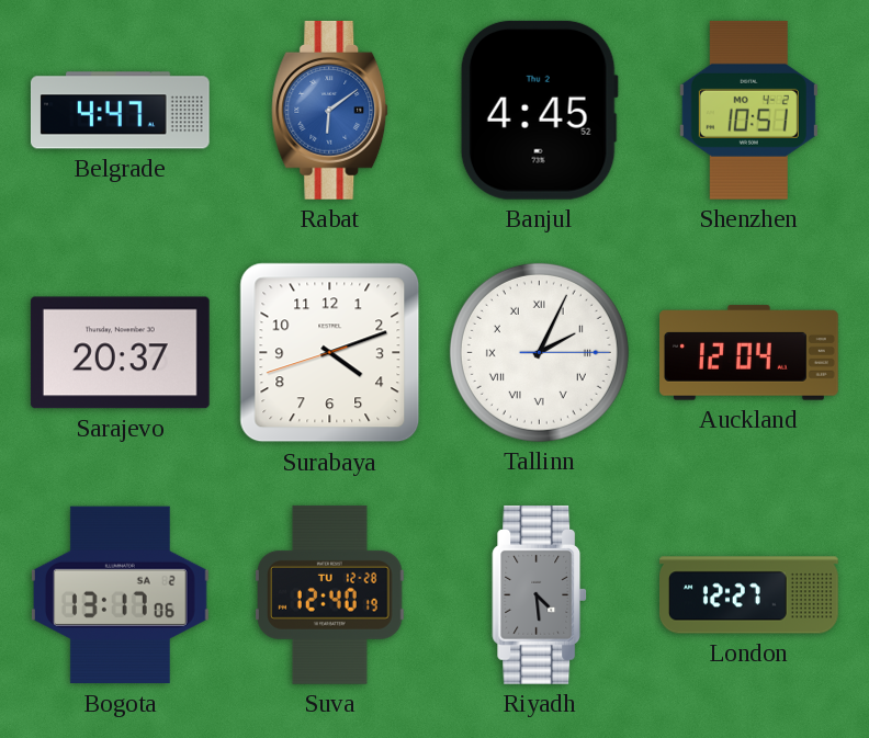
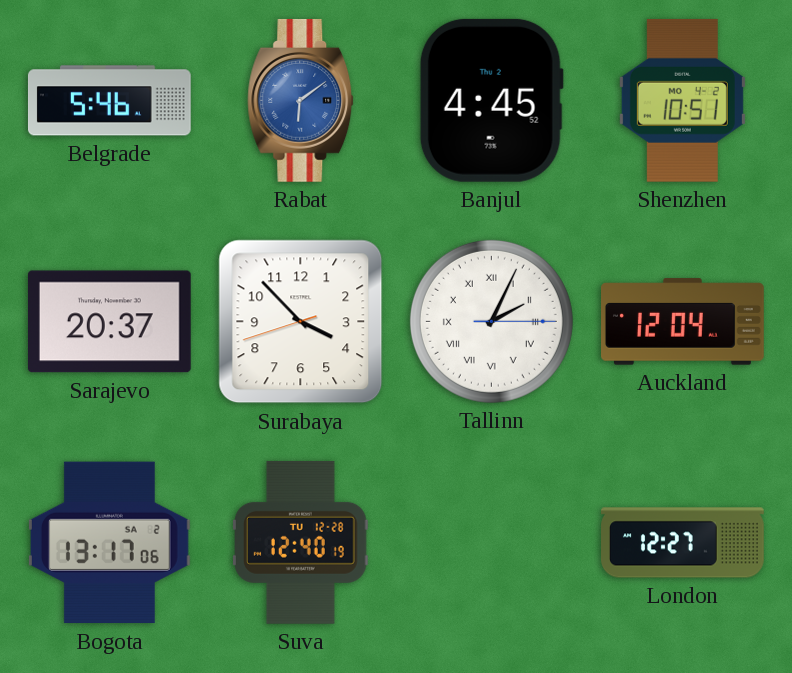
Belgrade: 4:47 -> 5:46 (109, 101)
Surabaya: 4:11 -> 3:52 (301, 322)
Riyadh: 4:29 -> none (540, 594)
